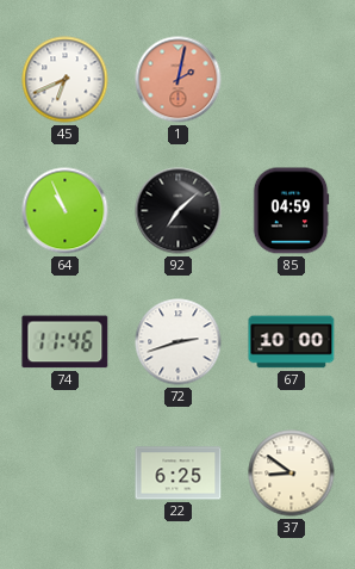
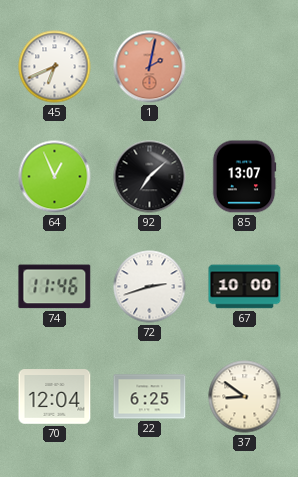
64: 10:56 -> 12:56 (55, 177)
85: 04:59 -> 13:07 (244, 177)
70: none -> 12:04 (55, 397)
